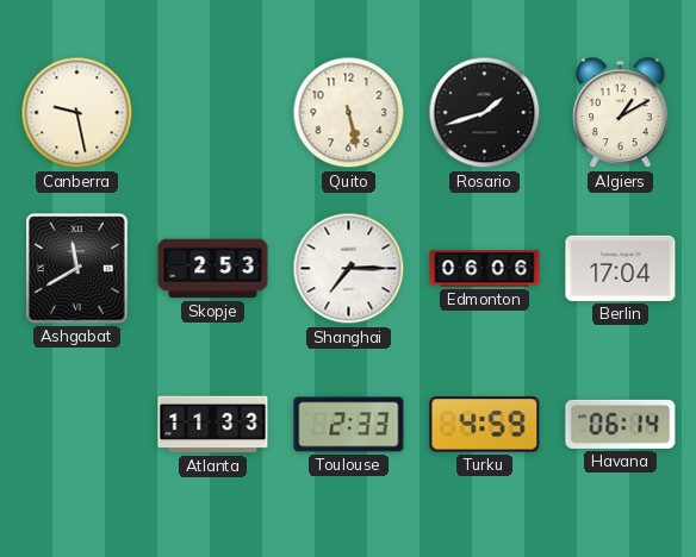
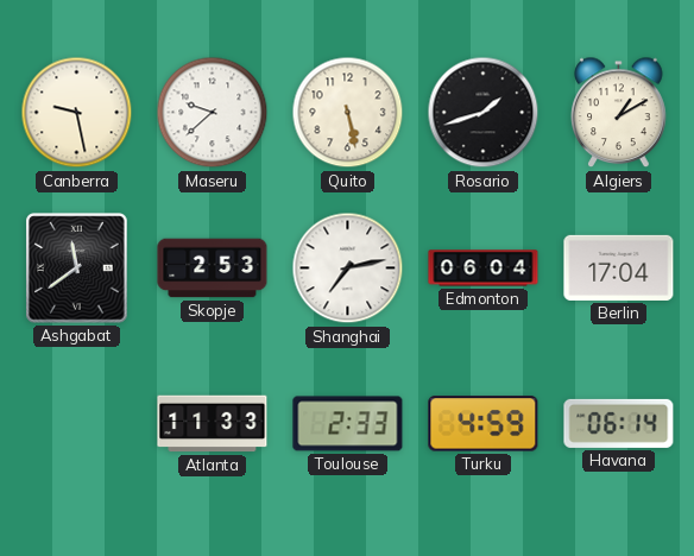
Maseru: none -> 9:38 (213, 113)
Ashgabat: 11:40 -> 11:39 (77, 268)
Shanghai: 7:15 -> 7:13 (348, 268)
Edmonton: 06:06 -> 06:04 (484, 268)
